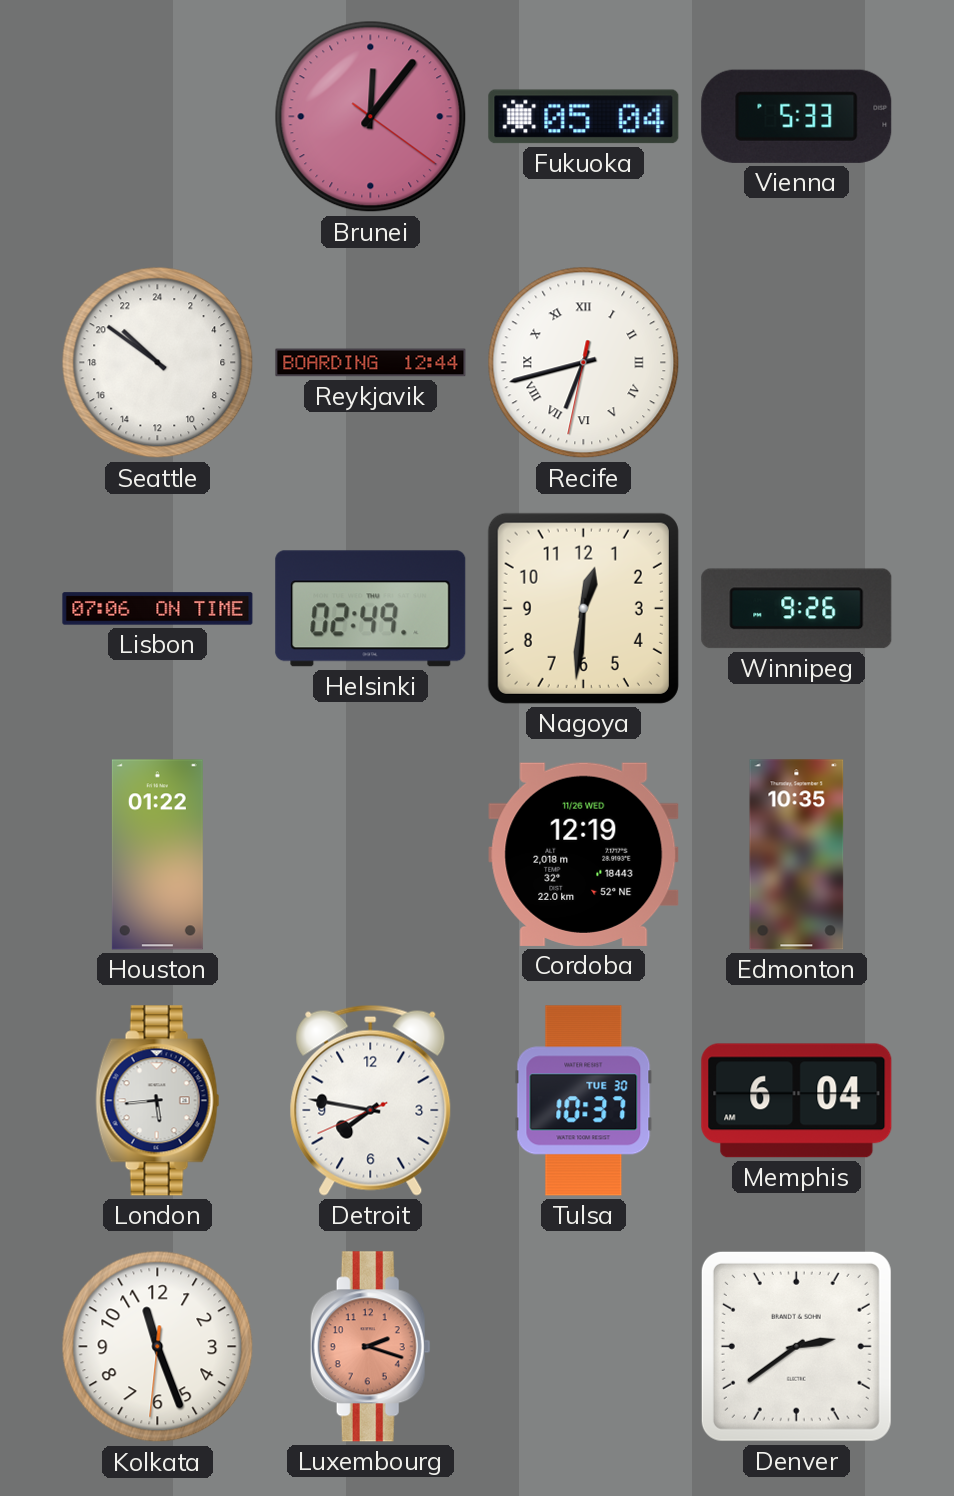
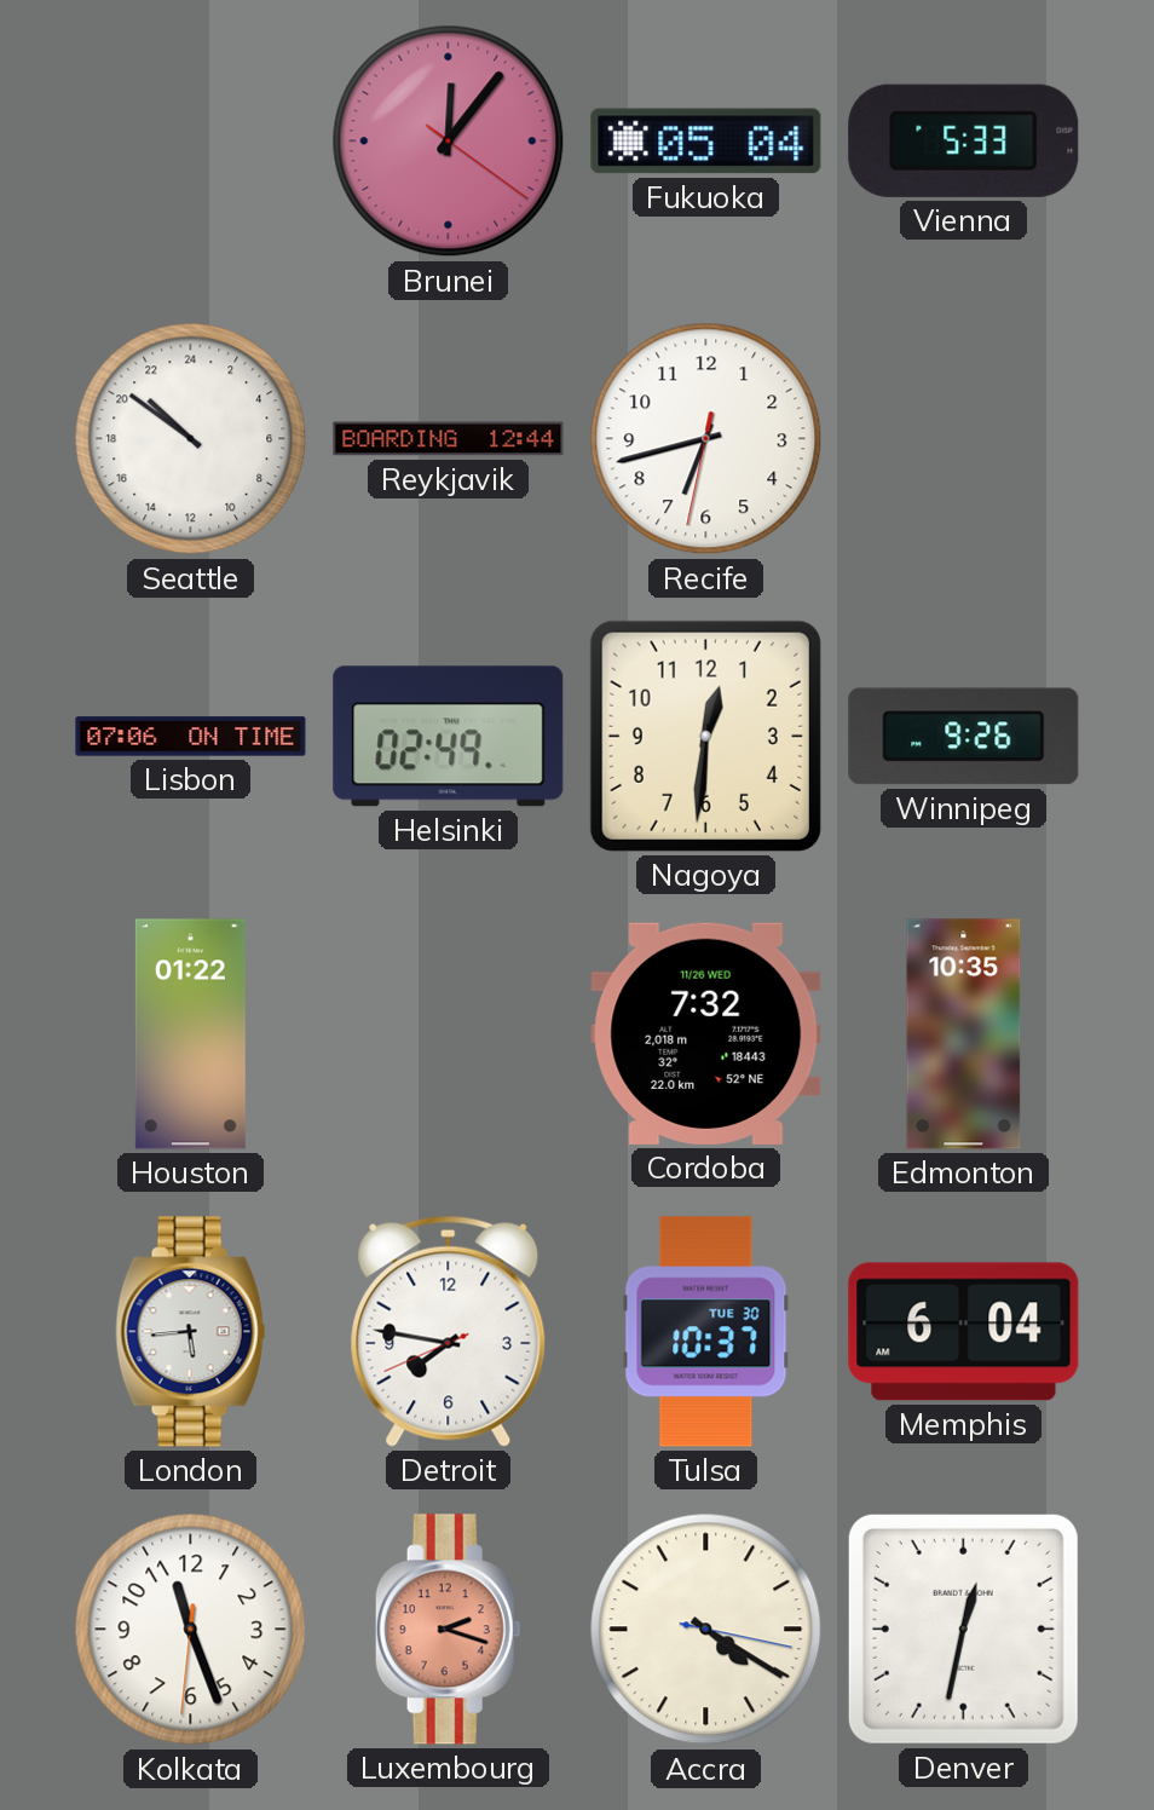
Recife numerals: Roman -> Arabic (706, 439)
Cordoba: 12:19 -> 7:32 (706, 1033)
Accra: none -> 4:20 (706, 1630)
Denver: 2:39 -> 12:32 (963, 1629)
